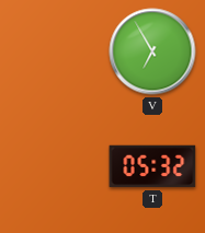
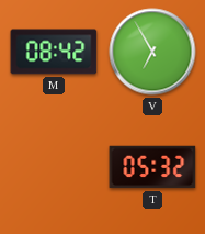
M: none -> 08:42 (54, 52)
